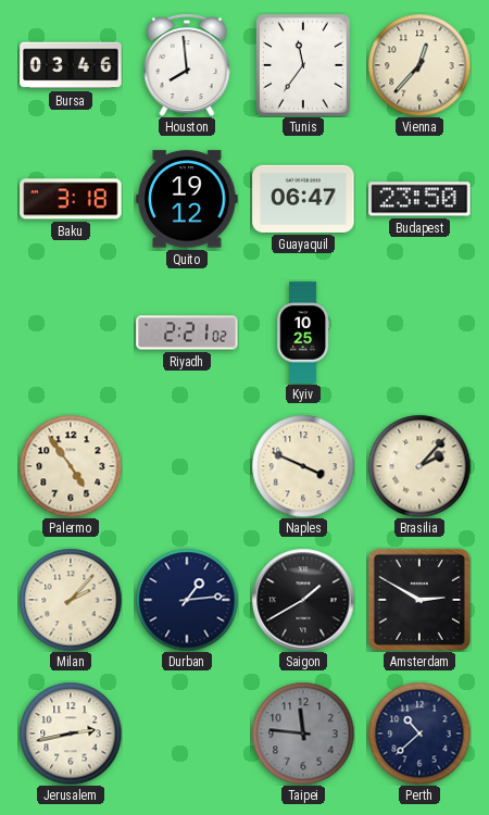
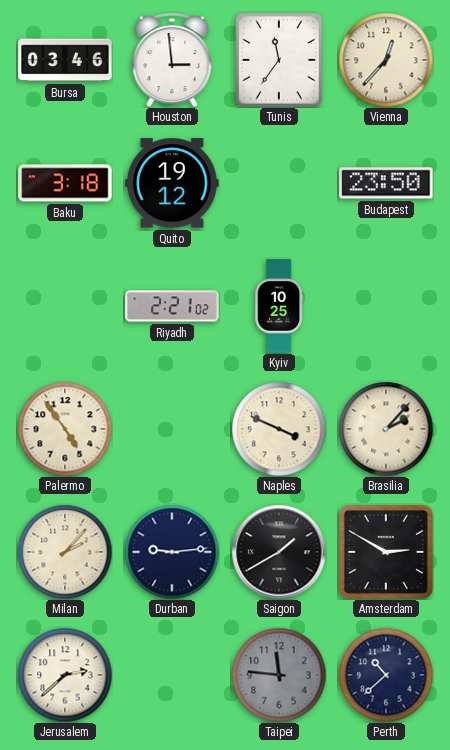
Houston: 7:59 -> 2:59 (172, 61)
Guayaquil: 06:47 -> none (303, 199)
Durban: 1:14 -> 9:14 (172, 552)
Jerusalem: 2:43 -> 2:38 (65, 675)
